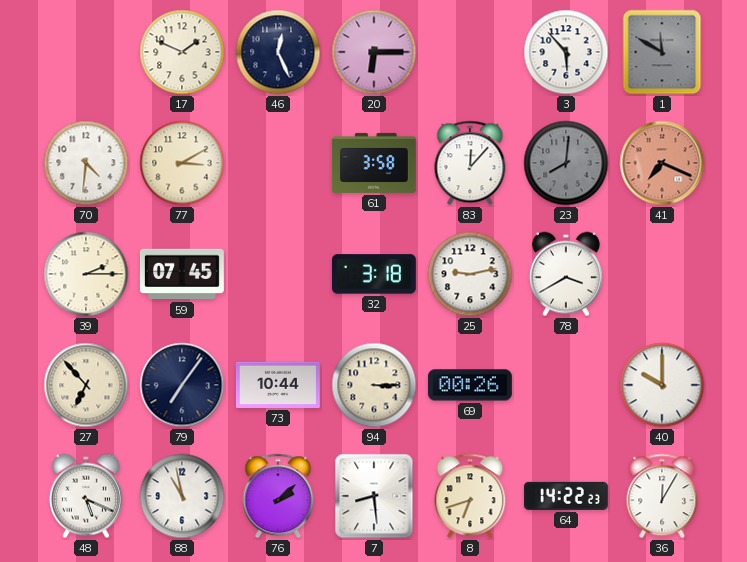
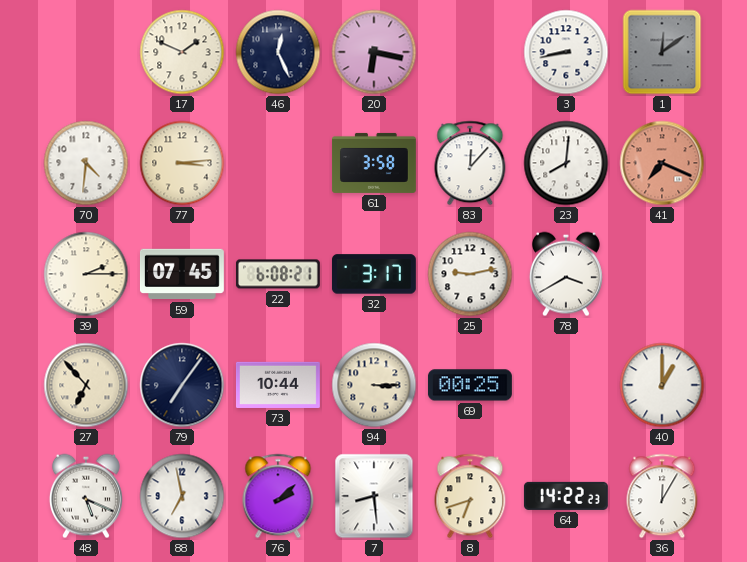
20: 6:15 -> 6:17 (374, 52)
3: 5:53 -> 8:43 (566, 52)
1: 11:50 -> 12:09 (662, 52)
77: 3:10 -> 3:14 (182, 163)
23 dial: grey -> white (566, 163)
22: none -> 6:08 (278, 274)
32: 3:18 -> 3:17 (374, 274)
69: 00:26 -> 00:25 (470, 385)
40: 10:00 -> 1:00 (662, 385)
88: 10:58 -> 6:58 (182, 496)
